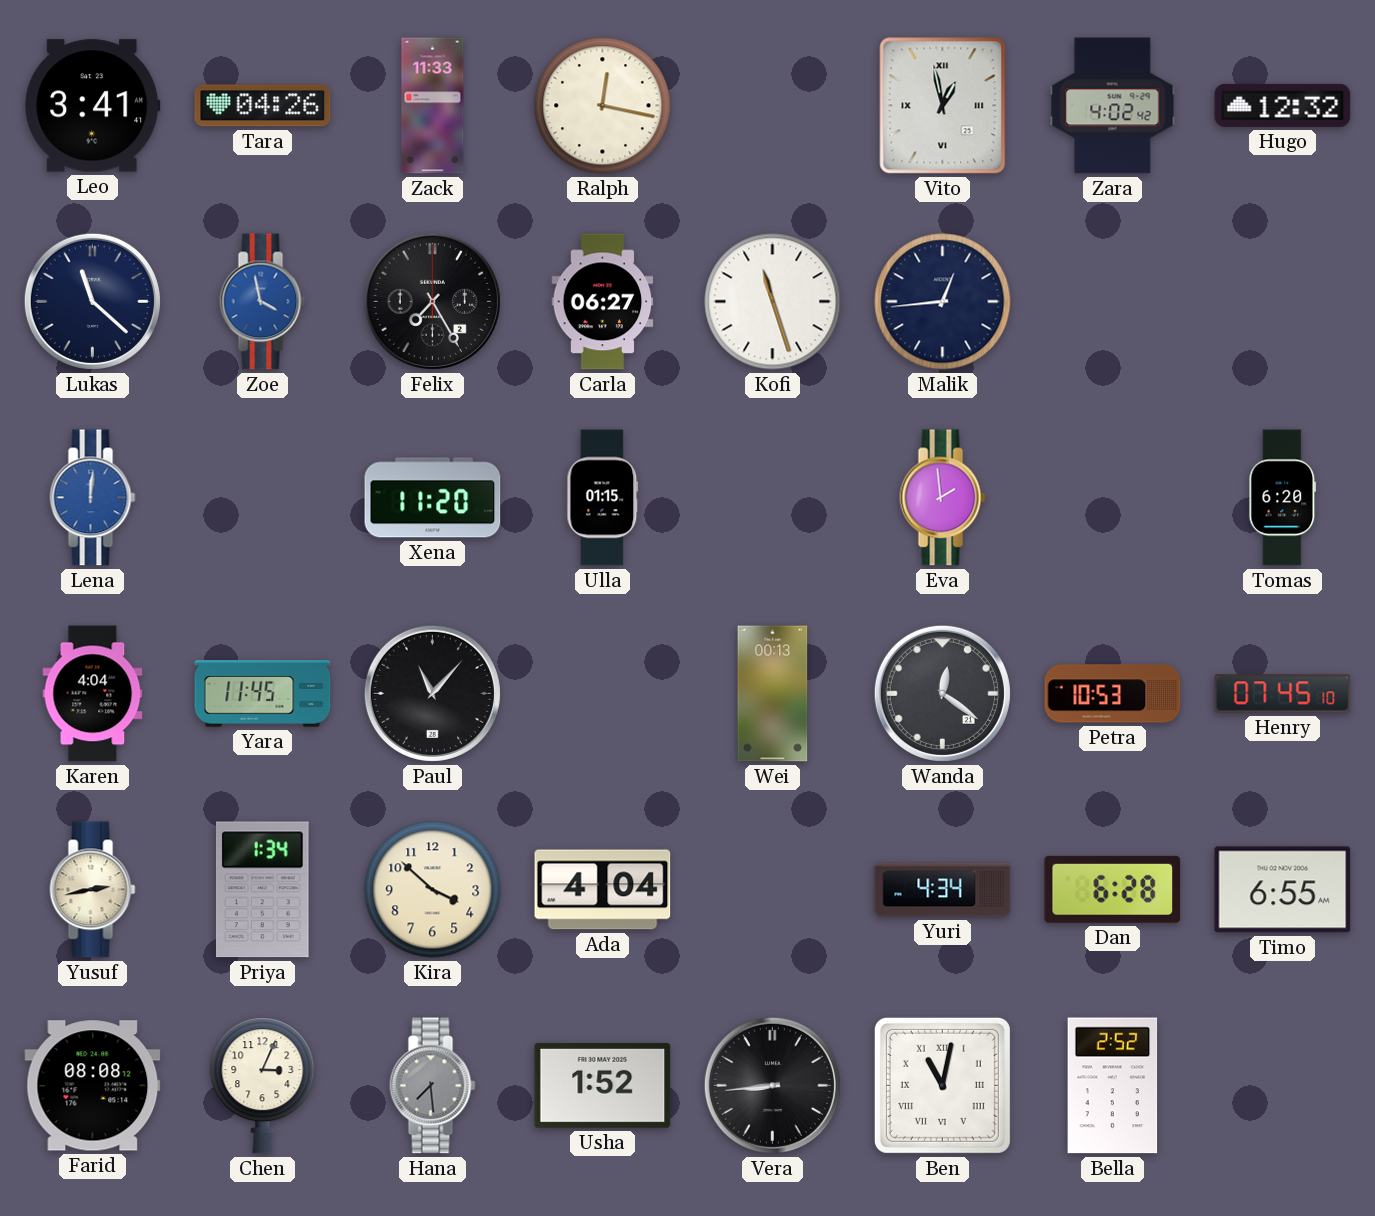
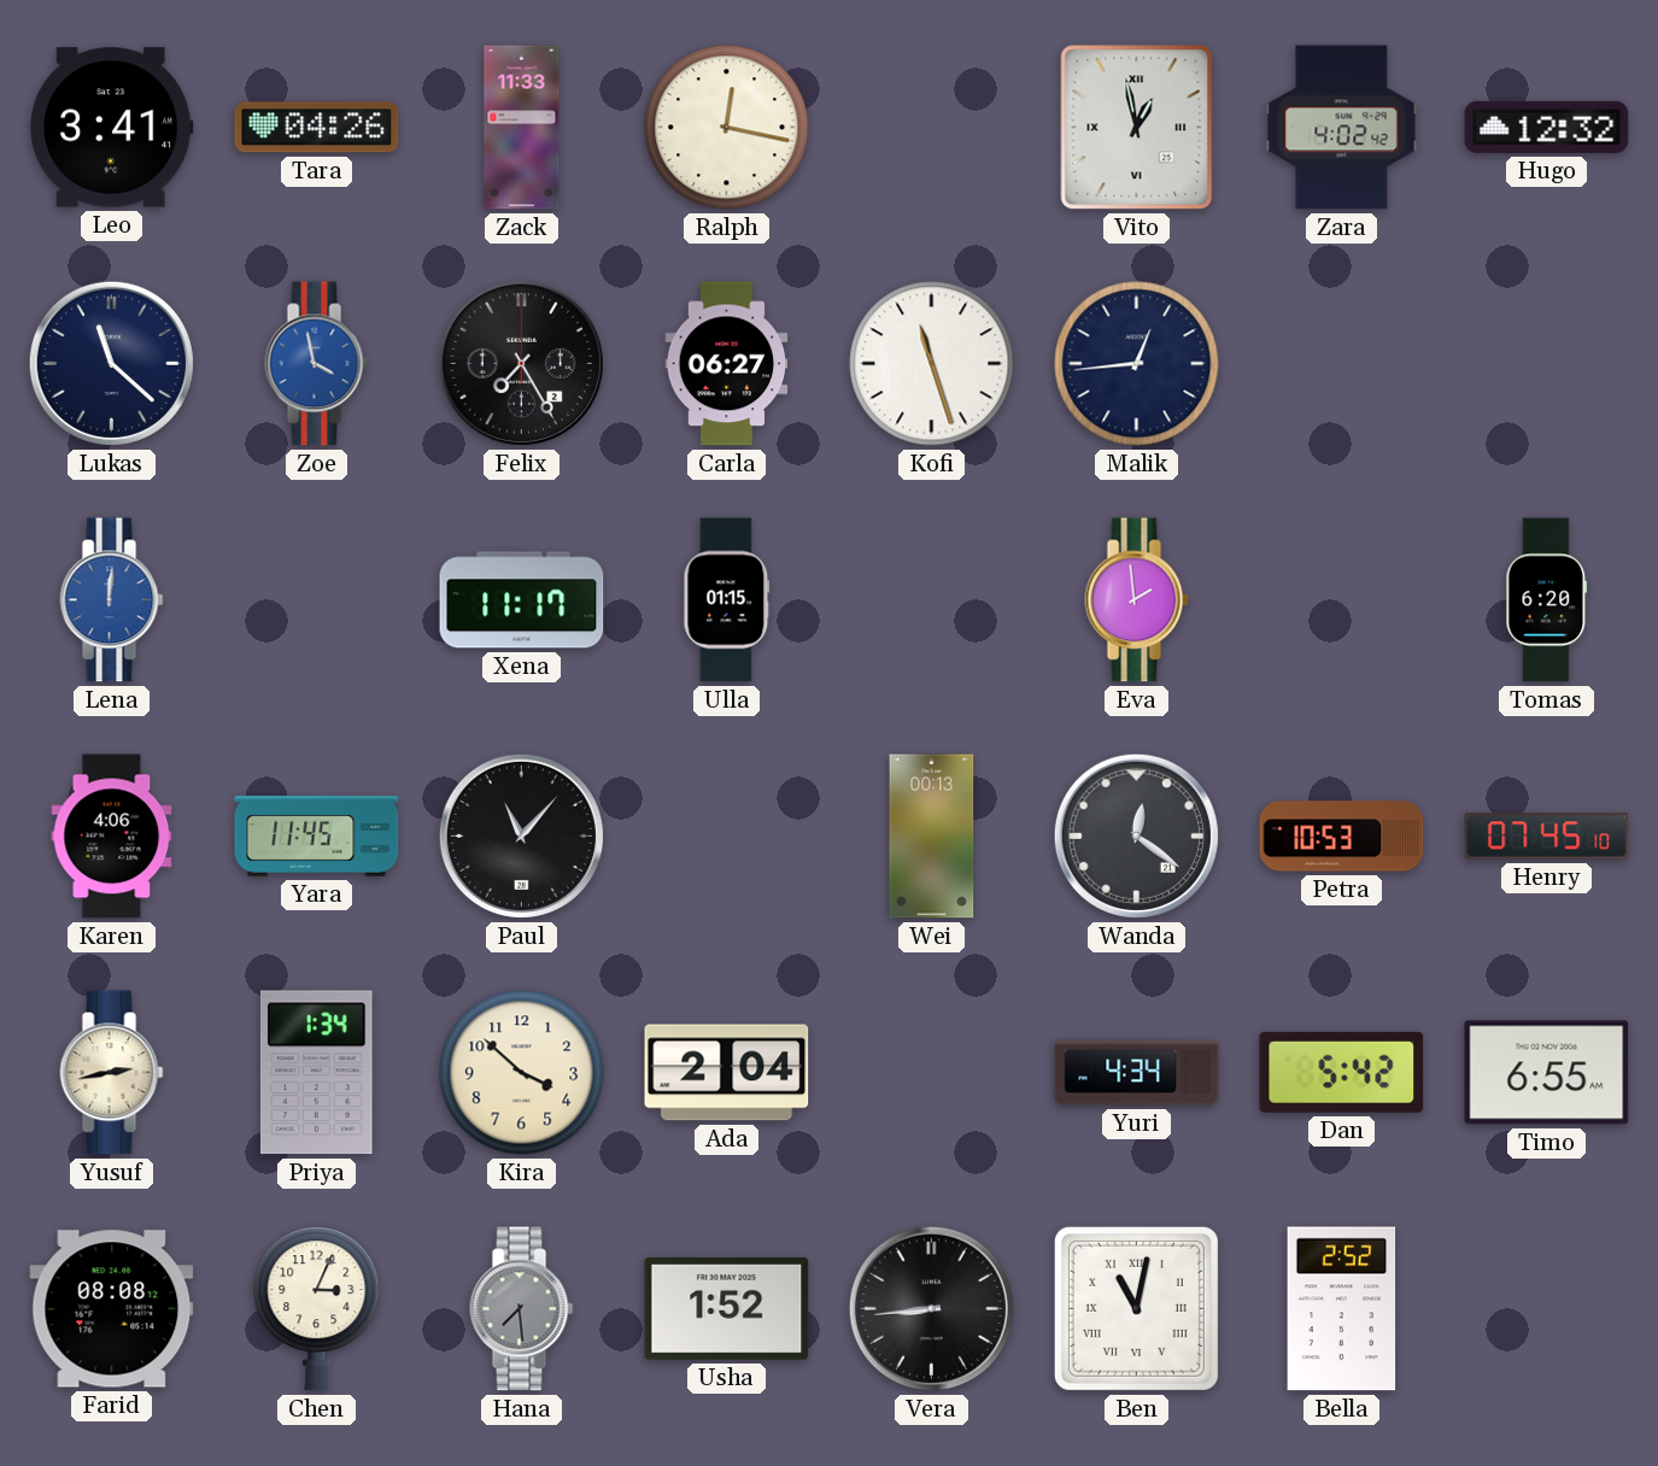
Xena: 11:20 -> 11:17 (522, 600)
Karen: 4:04 -> 4:06 (112, 837)
Ada: 4:04 -> 2:04 (727, 1073)
Dan: 6:28 -> 5:42 (1342, 1072)
